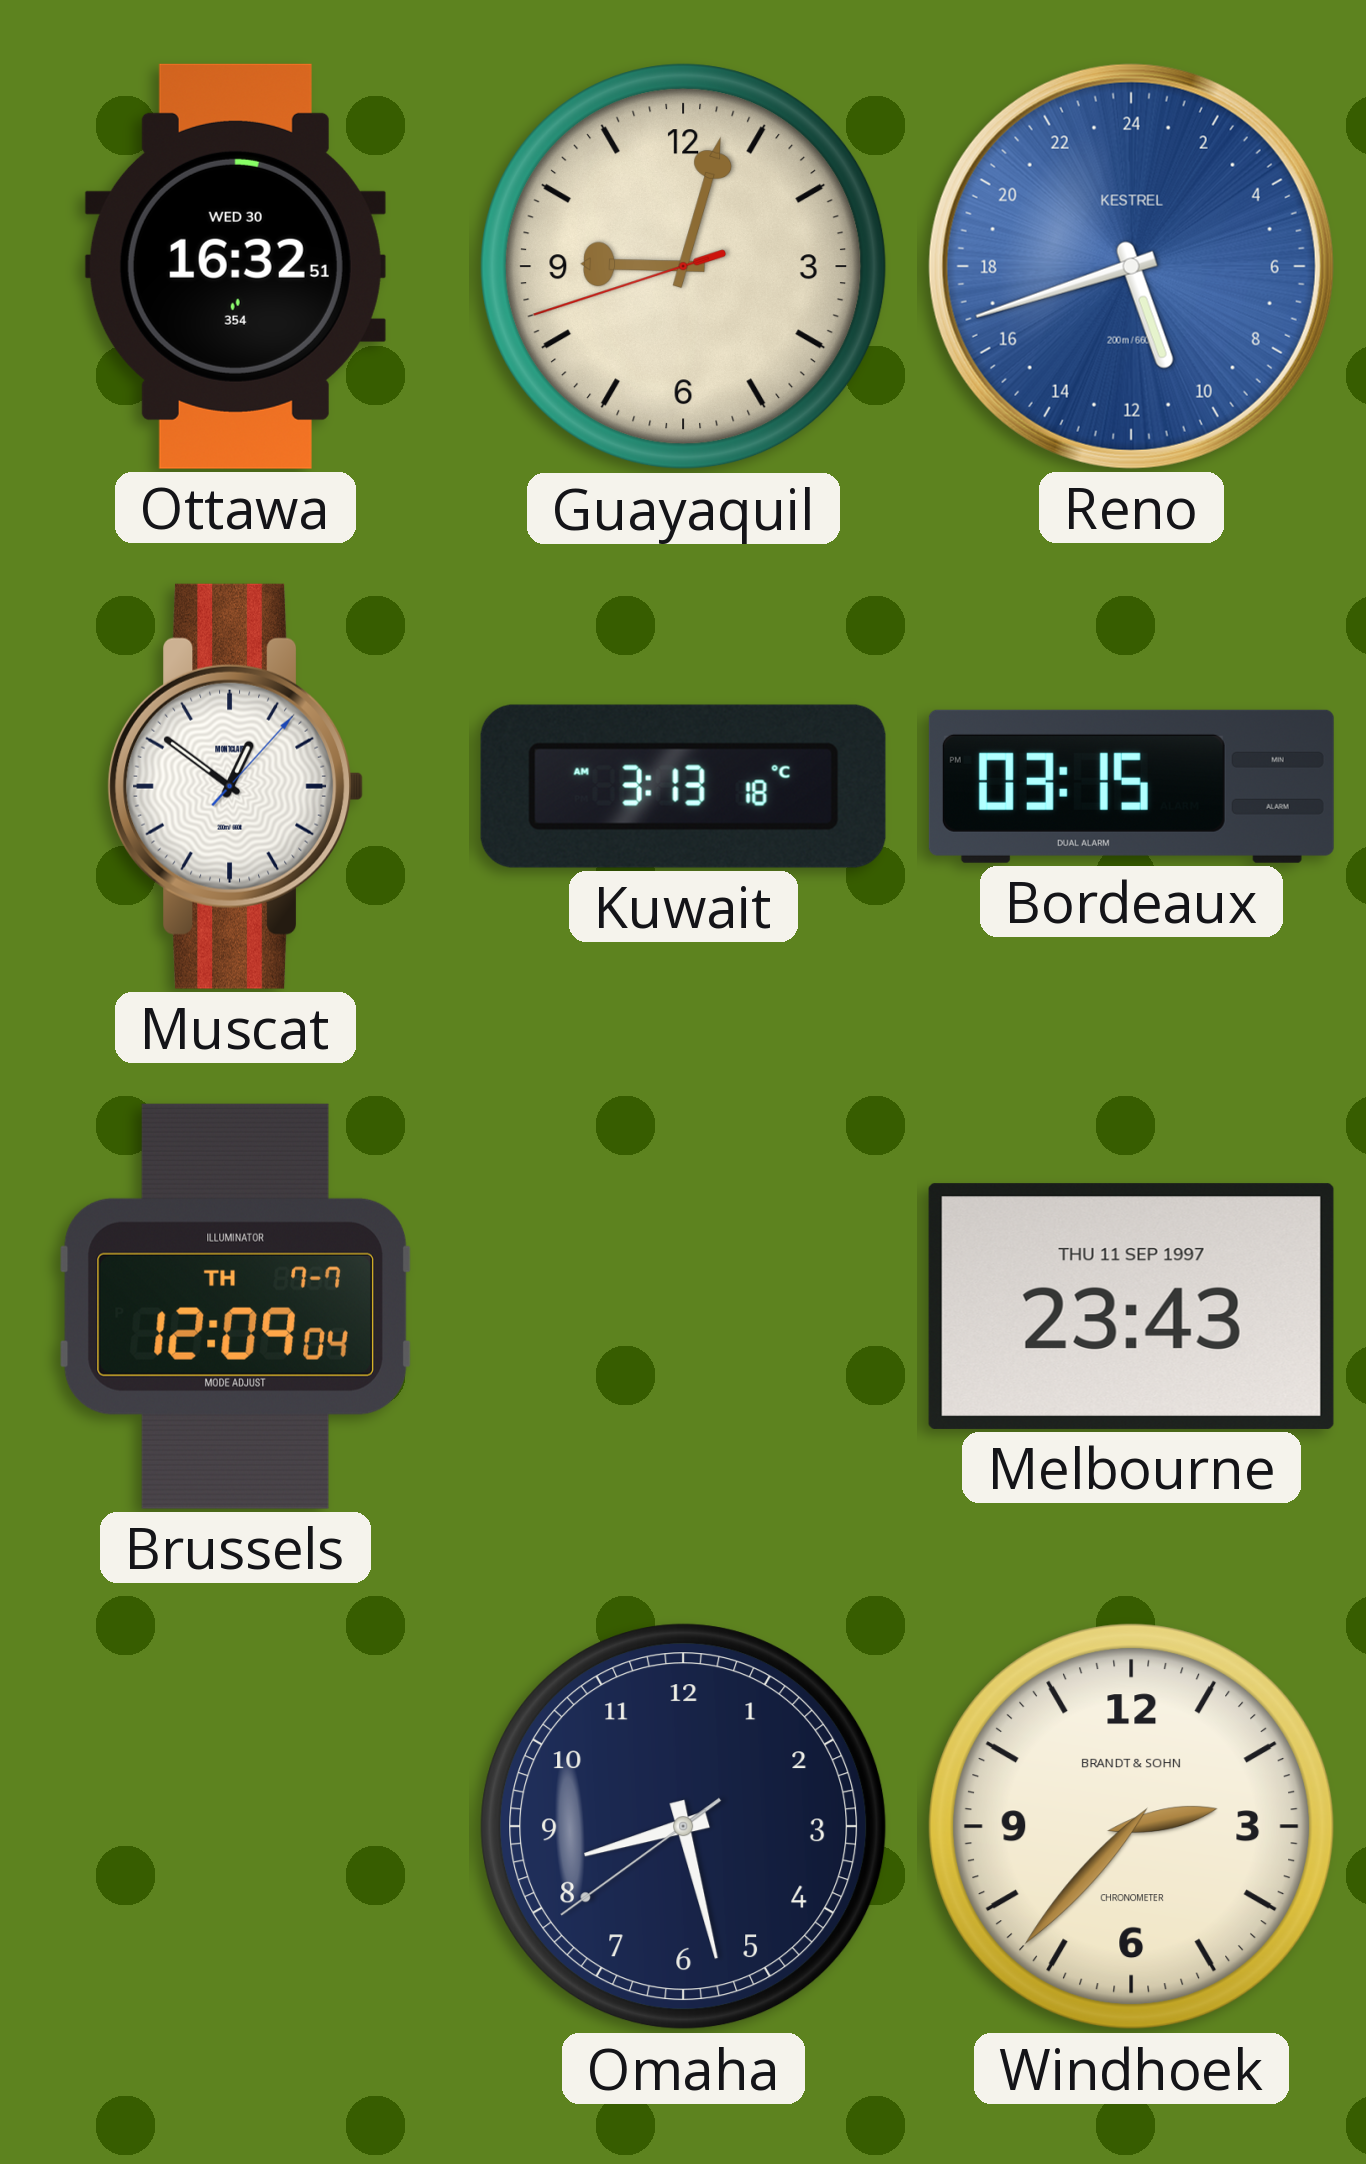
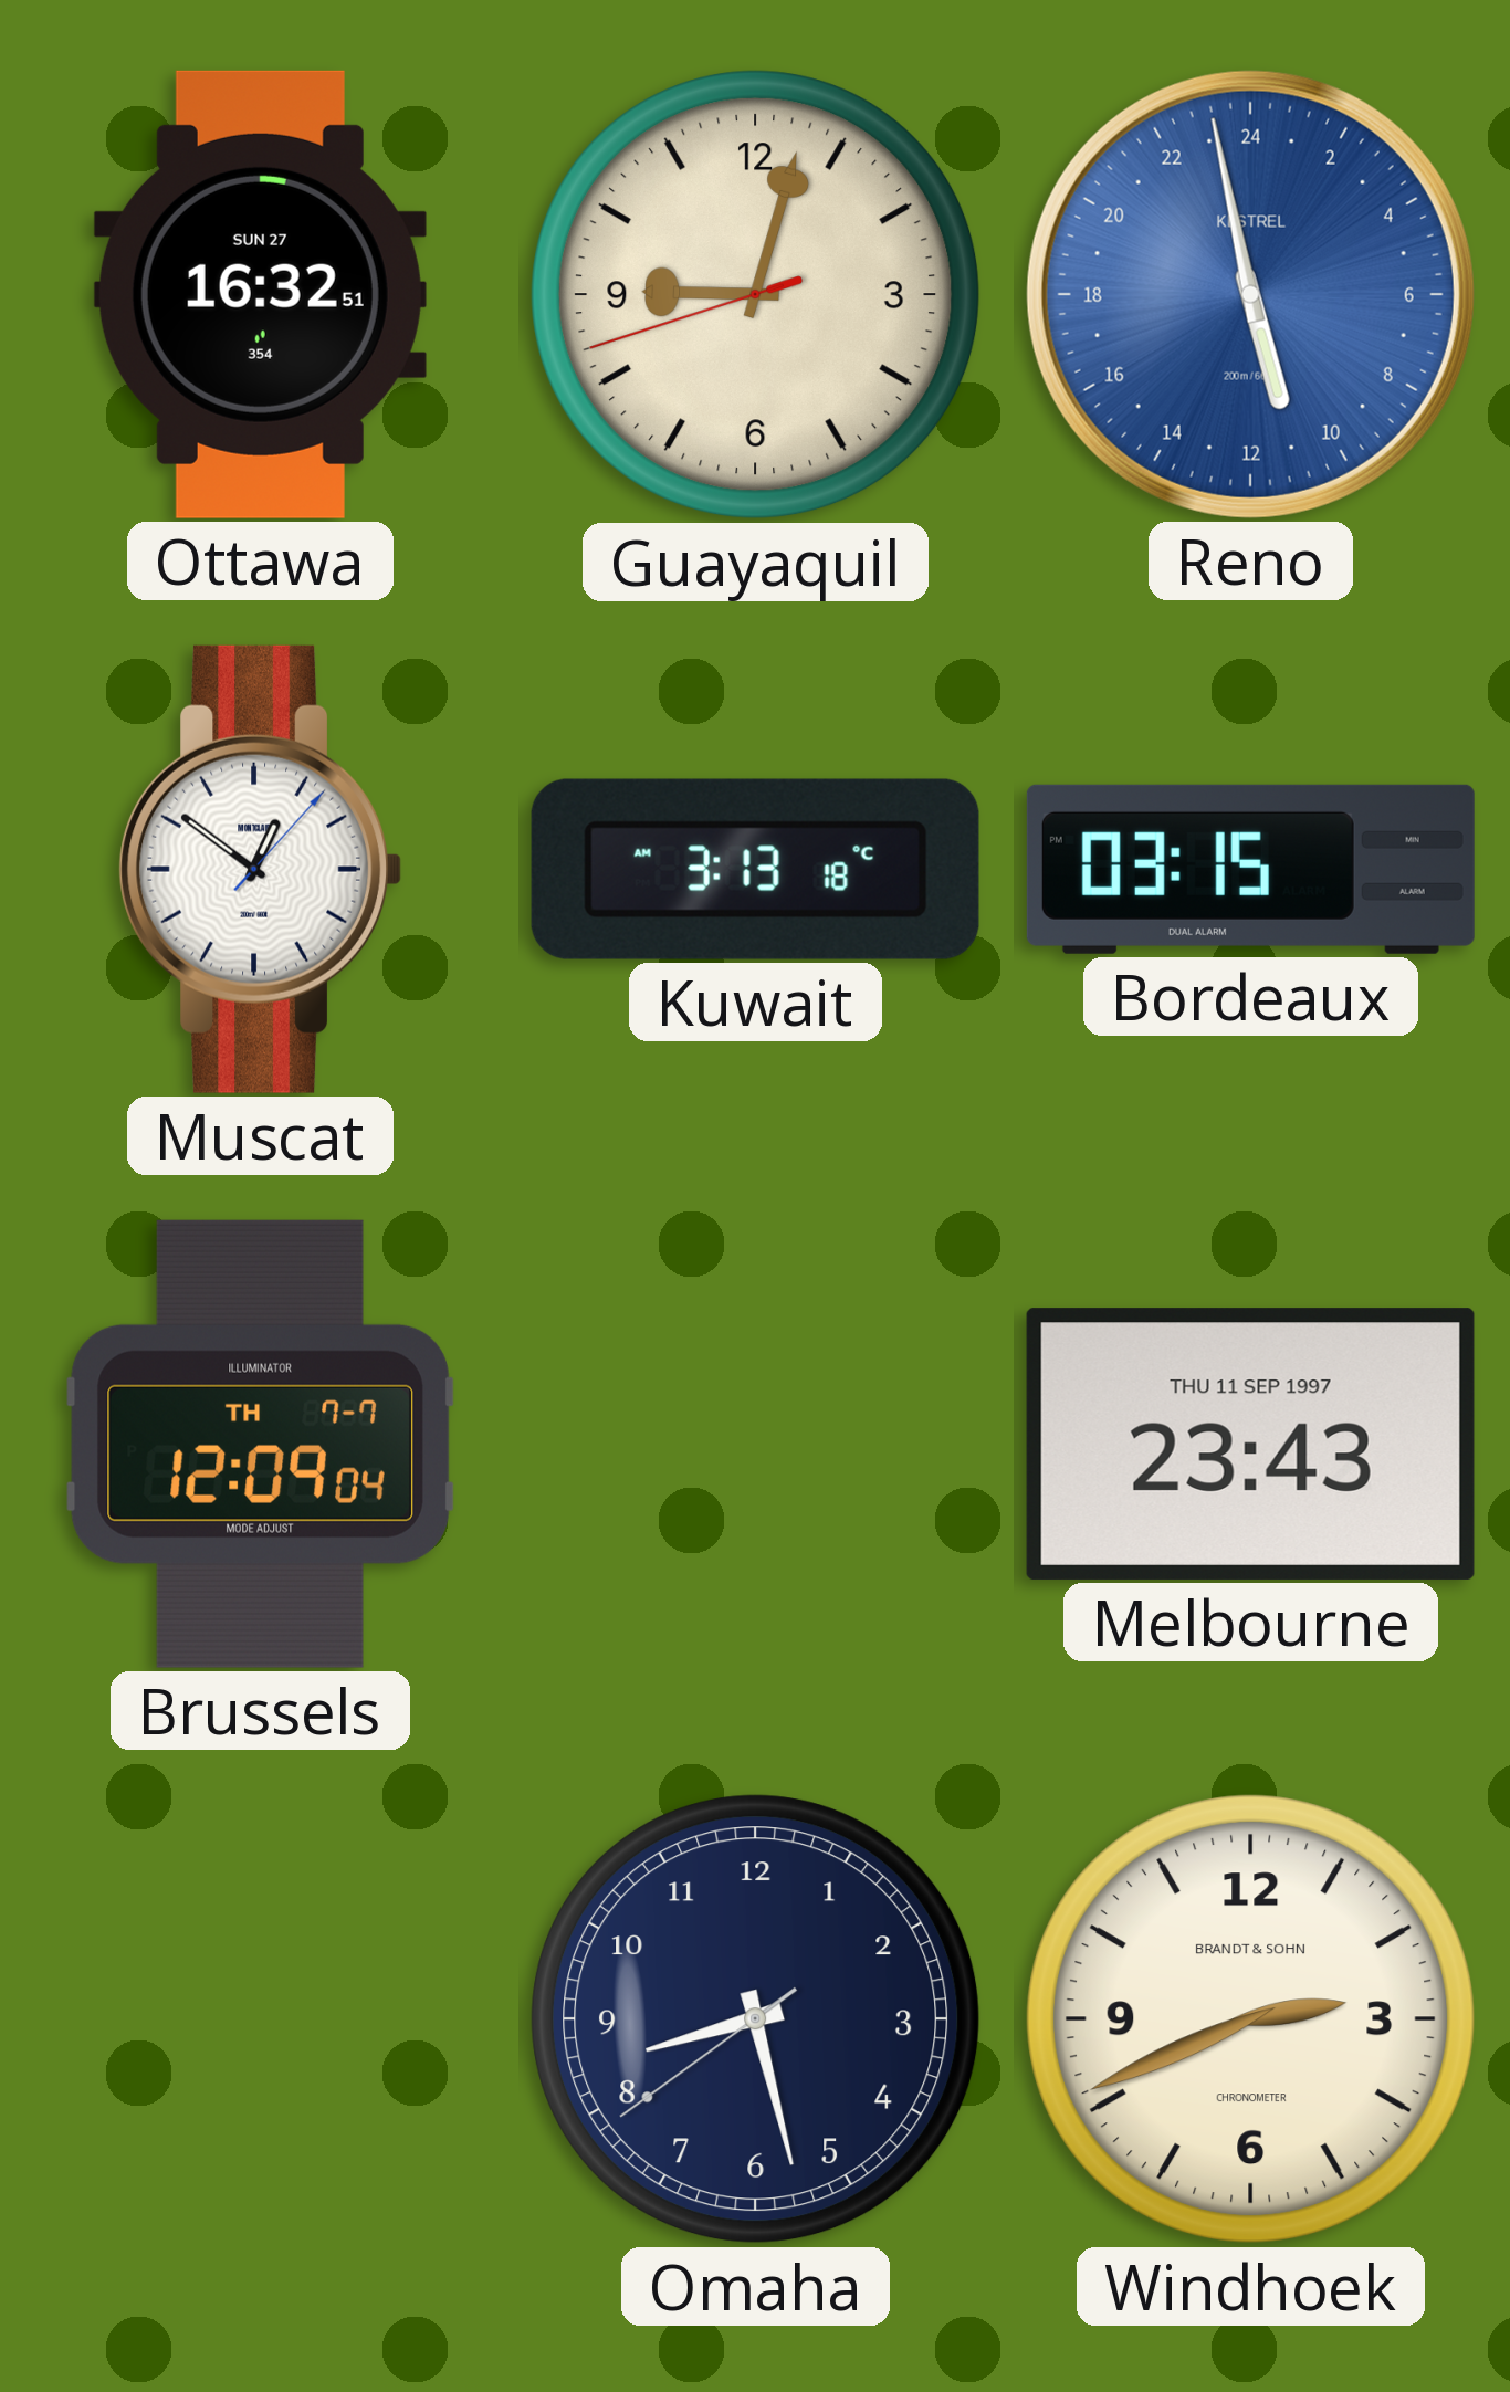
Ottawa date: WED 30 -> SUN 27 (260, 294)
Reno: 10:42 -> 10:58 (1250, 294)
Windhoek: 2:37 -> 2:41 (1251, 2019)
